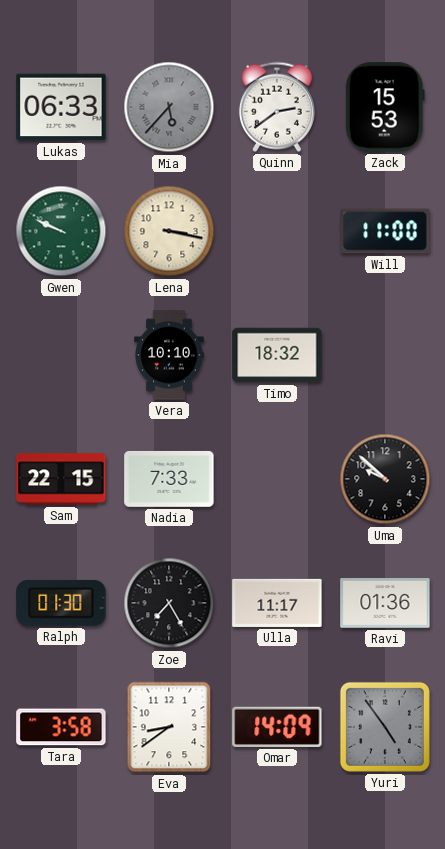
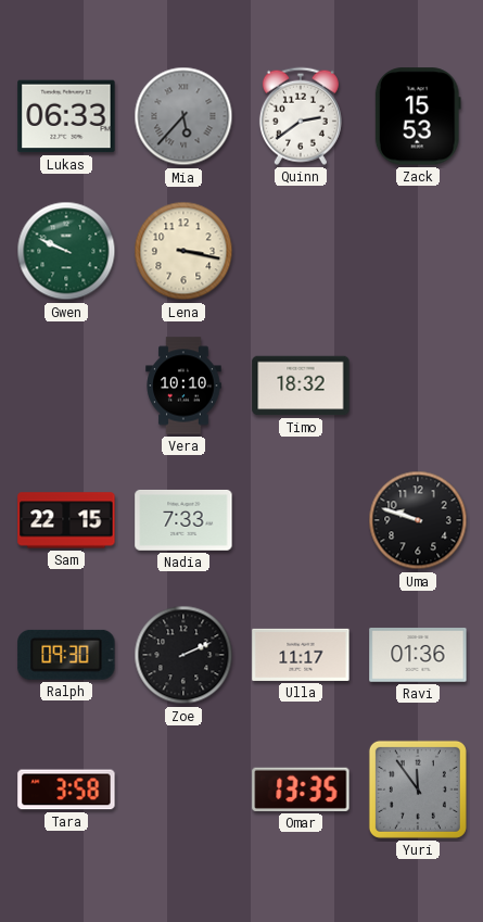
Will: 11:00 -> none (385, 231)
Uma: 9:52 -> 9:48 (418, 520)
Ralph: 01:30 -> 09:30 (66, 655)
Zoe: 7:25 -> 2:11 (183, 655)
Eva: 8:39 -> none (169, 727)
Omar: 14:09 -> 13:35 (301, 790)
Yuri: 4:54 -> 11:54 (418, 790)
